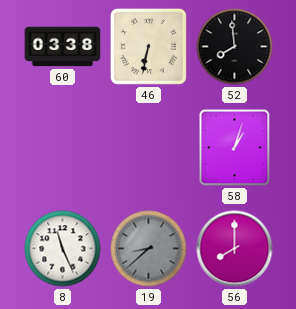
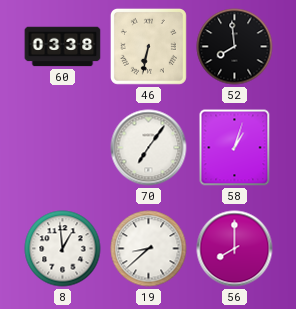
70: none -> 7:06 (149, 148)
8: 11:26 -> 12:59 (63, 249)
19 dial: grey -> white (149, 249)
